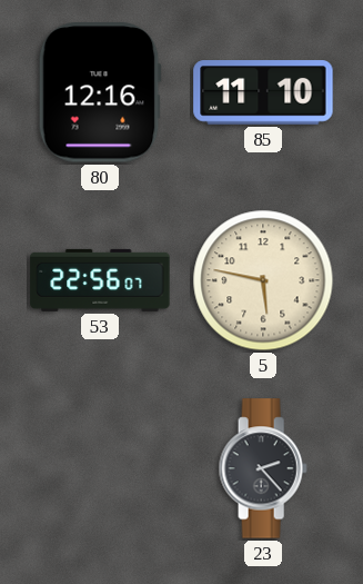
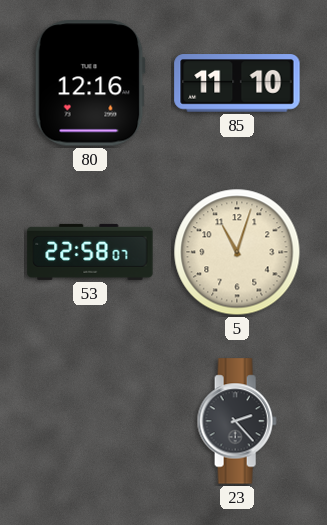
53: 22:56 -> 22:58 (90, 252)
5: 5:47 -> 11:03 (237, 252)
